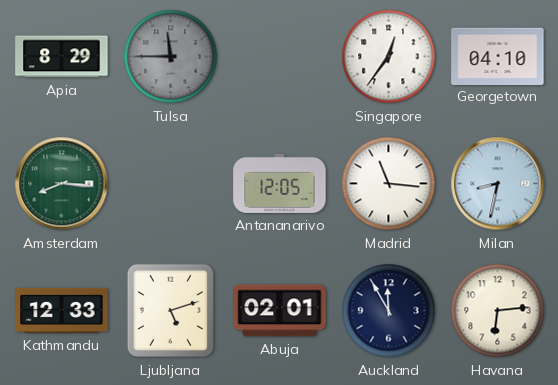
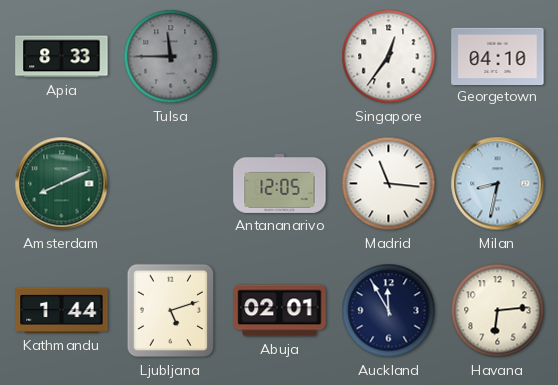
Apia: 8:29 -> 8:33 (62, 57)
Amsterdam: 8:16 -> 8:11 (62, 184)
Kathmandu: 12:33 -> 1:44 (62, 310)
